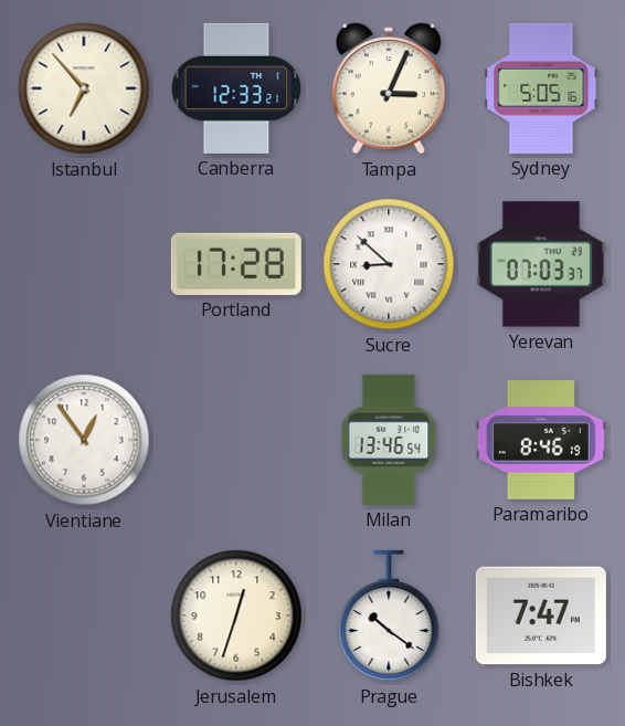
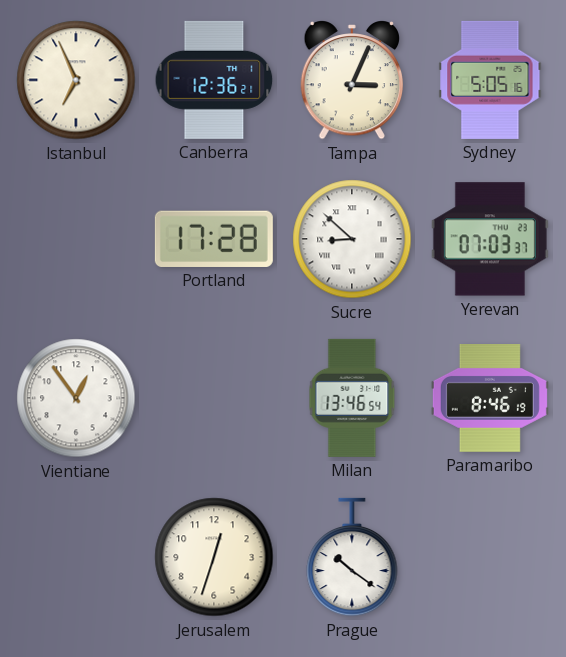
Istanbul: 6:53 -> 6:56 (76, 80)
Canberra: 12:33 -> 12:36 (214, 80)
Bishkek: 7:47 -> none (541, 615)
